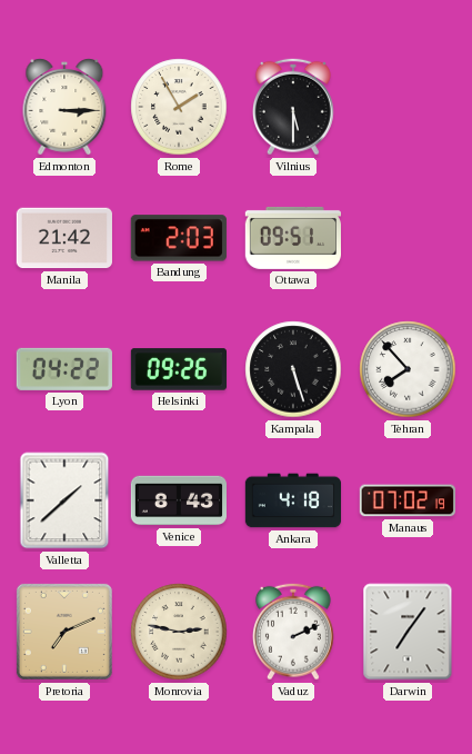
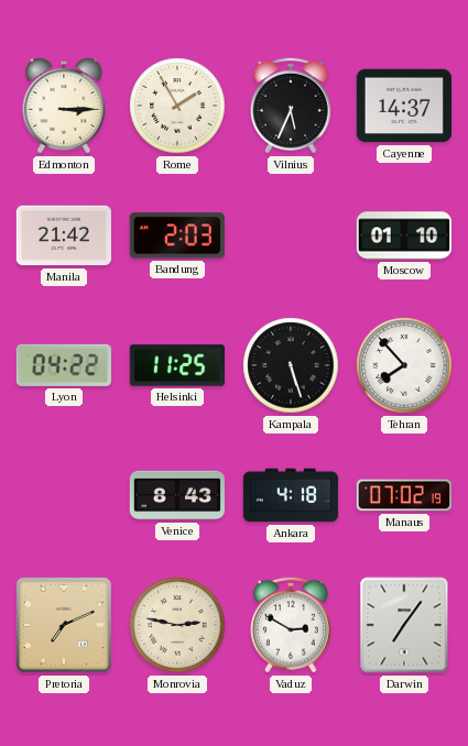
Vilnius: 5:30 -> 5:34 (291, 106)
Cayenne: none -> 14:37 (403, 106)
Ottawa: 09:51 -> none (292, 238)
Moscow: none -> 01:10 (403, 235)
Helsinki: 09:26 -> 11:25 (176, 365)
Valletta: 1:38 -> none (64, 500)
Vaduz: 2:11 -> 2:50 (291, 625)
